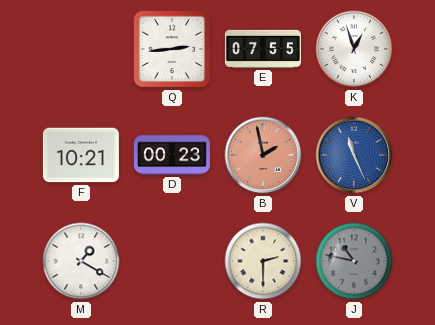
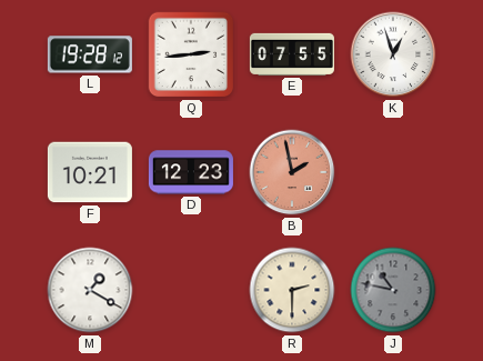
L: none -> 19:28 (90, 54)
D: 00:23 -> 12:23 (191, 172)
V: 11:26 -> none (354, 155)
